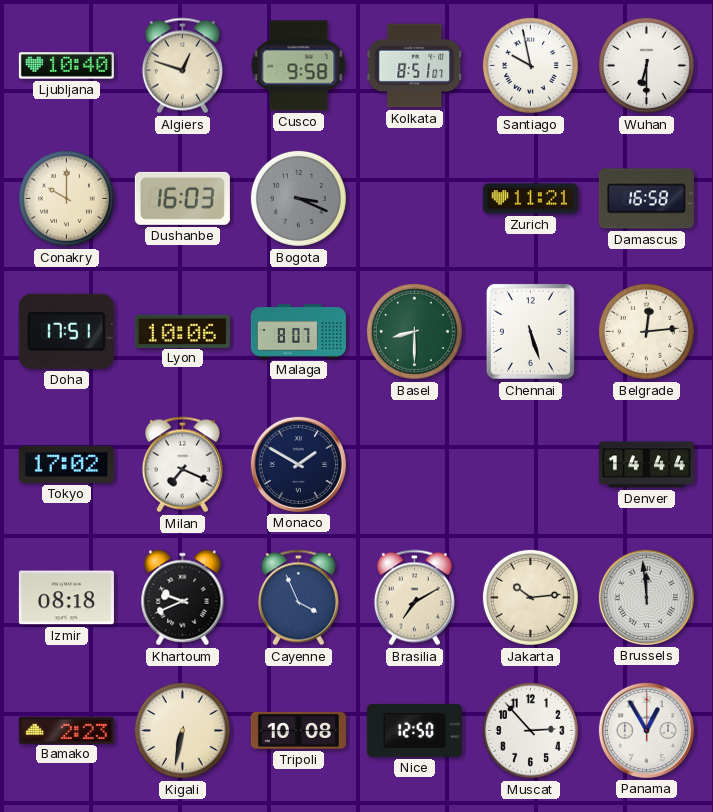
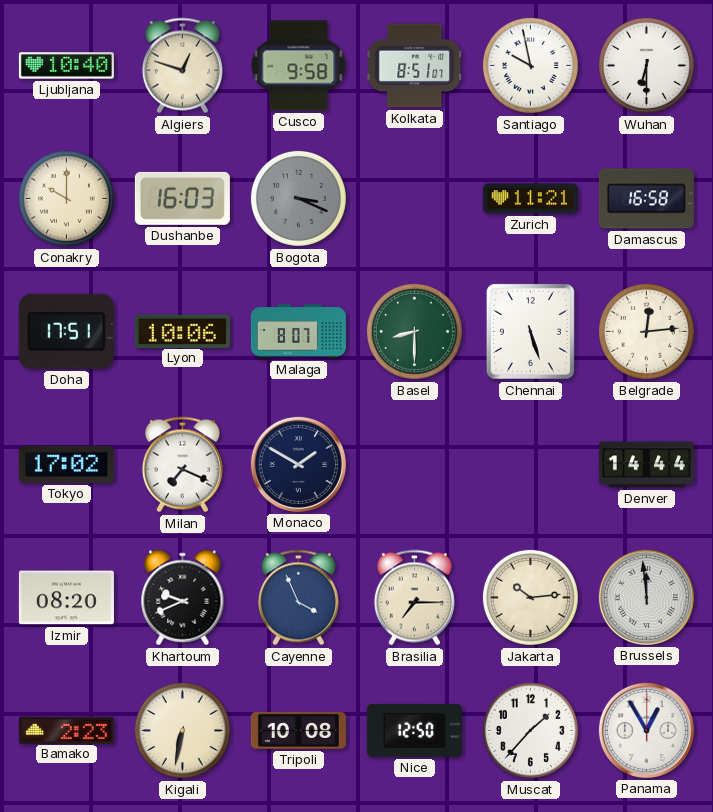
Izmir: 08:18 -> 08:20 (66, 598)
Brasilia: 7:10 -> 7:15 (414, 598)
Muscat: 2:53 -> 1:37 (530, 730)
